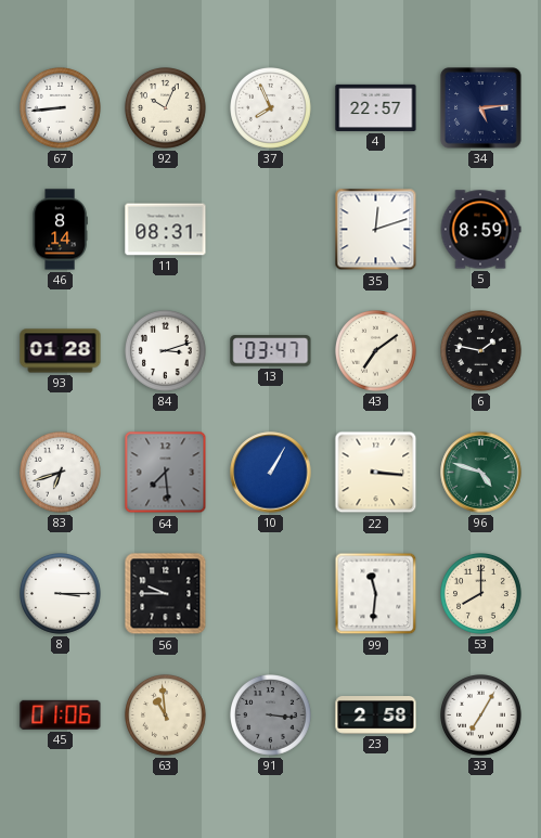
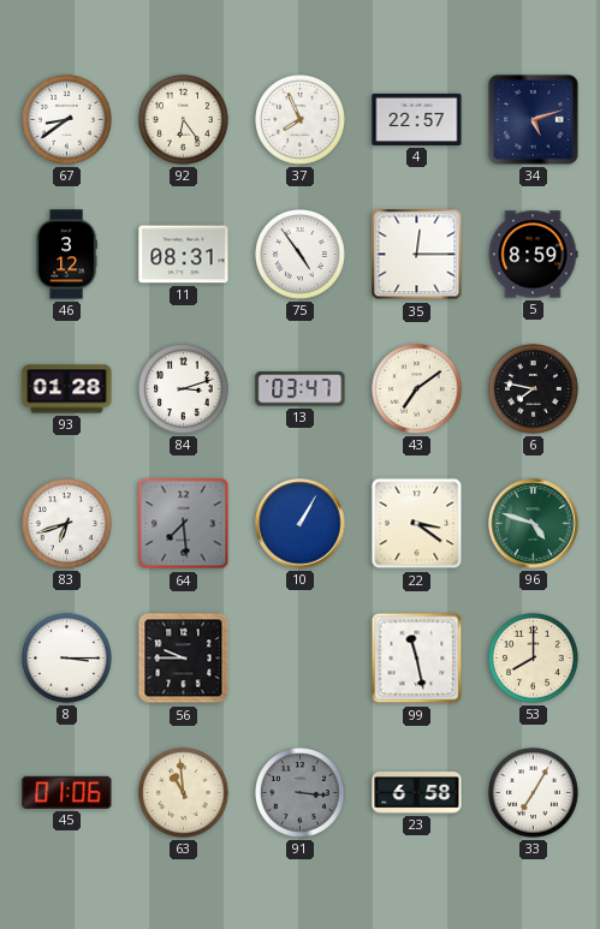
67: 8:44 -> 8:39 (67, 120)
92: 10:04 -> 6:24 (184, 120)
34: 5:14 -> 5:12 (534, 120)
46: 8:14 -> 3:12 (66, 255)
75: none -> 4:54 (301, 255)
35: 12:12 -> 12:15 (417, 255)
6: 1:47 -> 7:47 (534, 389)
22: 3:16 -> 3:21 (417, 524)
99: 11:31 -> 11:28 (417, 659)
23: 2:58 -> 6:58 (417, 793)
